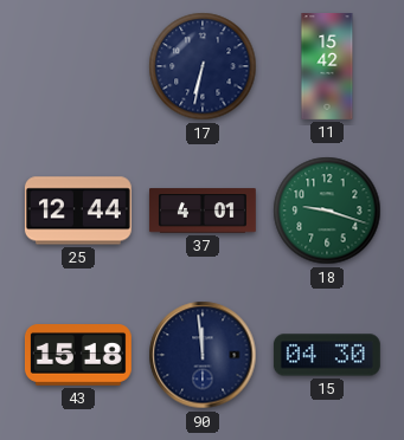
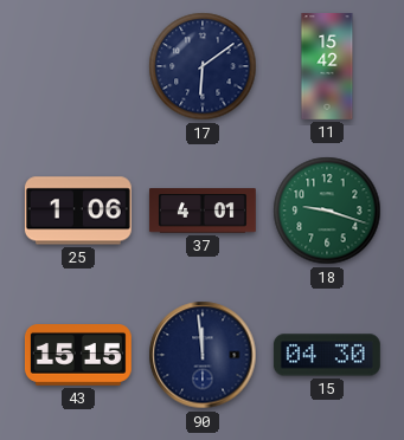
17: 6:32 -> 6:09 (203, 66)
25: 12:44 -> 1:06 (78, 211)
43: 15:18 -> 15:15 (78, 356)
